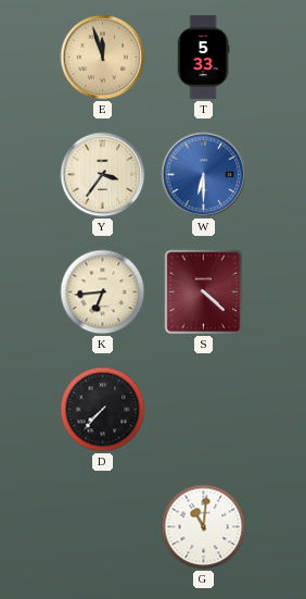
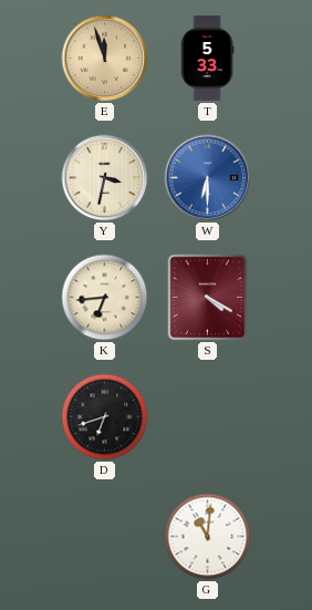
Y: 3:36 -> 3:32 (105, 178)
S: 4:22 -> 4:20 (208, 298)
D: 7:37 -> 6:42 (105, 417)
